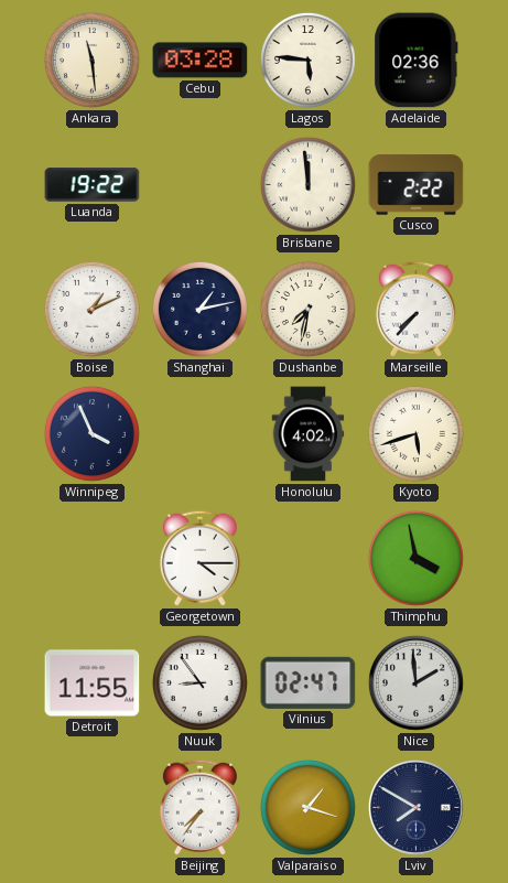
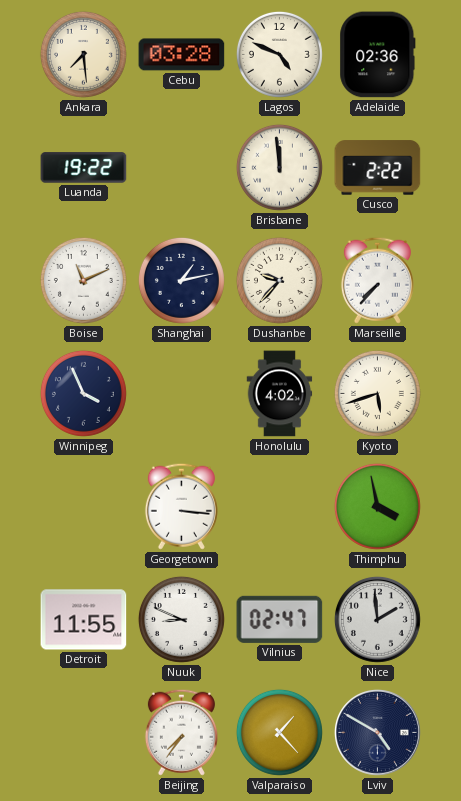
Ankara: 11:29 -> 7:29 (83, 54)
Lagos: 5:46 -> 4:49 (279, 54)
Boise: 1:11 -> 11:11 (83, 280)
Dushanbe: 7:32 -> 9:37 (279, 280)
Georgetown: 4:15 -> 3:16 (181, 506)
Nuuk: 8:54 -> 8:49 (181, 619)
Valparaiso: 1:18 -> 1:23 (279, 732)
Lviv: 7:50 -> 4:50 (377, 732)
